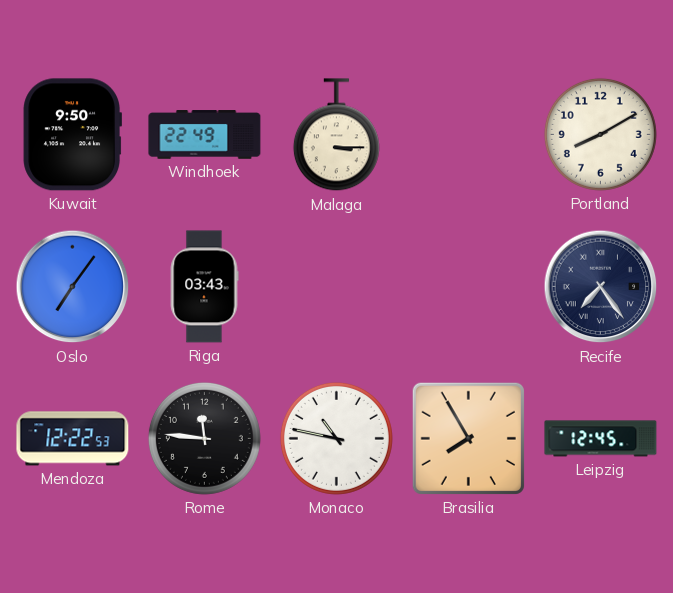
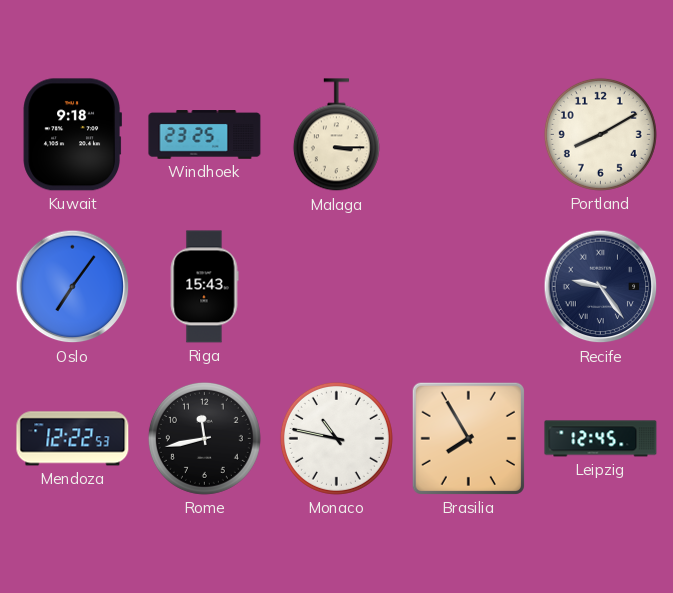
Kuwait: 9:50 -> 9:18 (72, 135)
Windhoek: 22:49 -> 23:25 (205, 135)
Riga: 03:43 -> 15:43 (204, 287)
Recife: 7:24 -> 9:24 (601, 287)
Rome: 11:46 -> 11:43 (204, 438)
